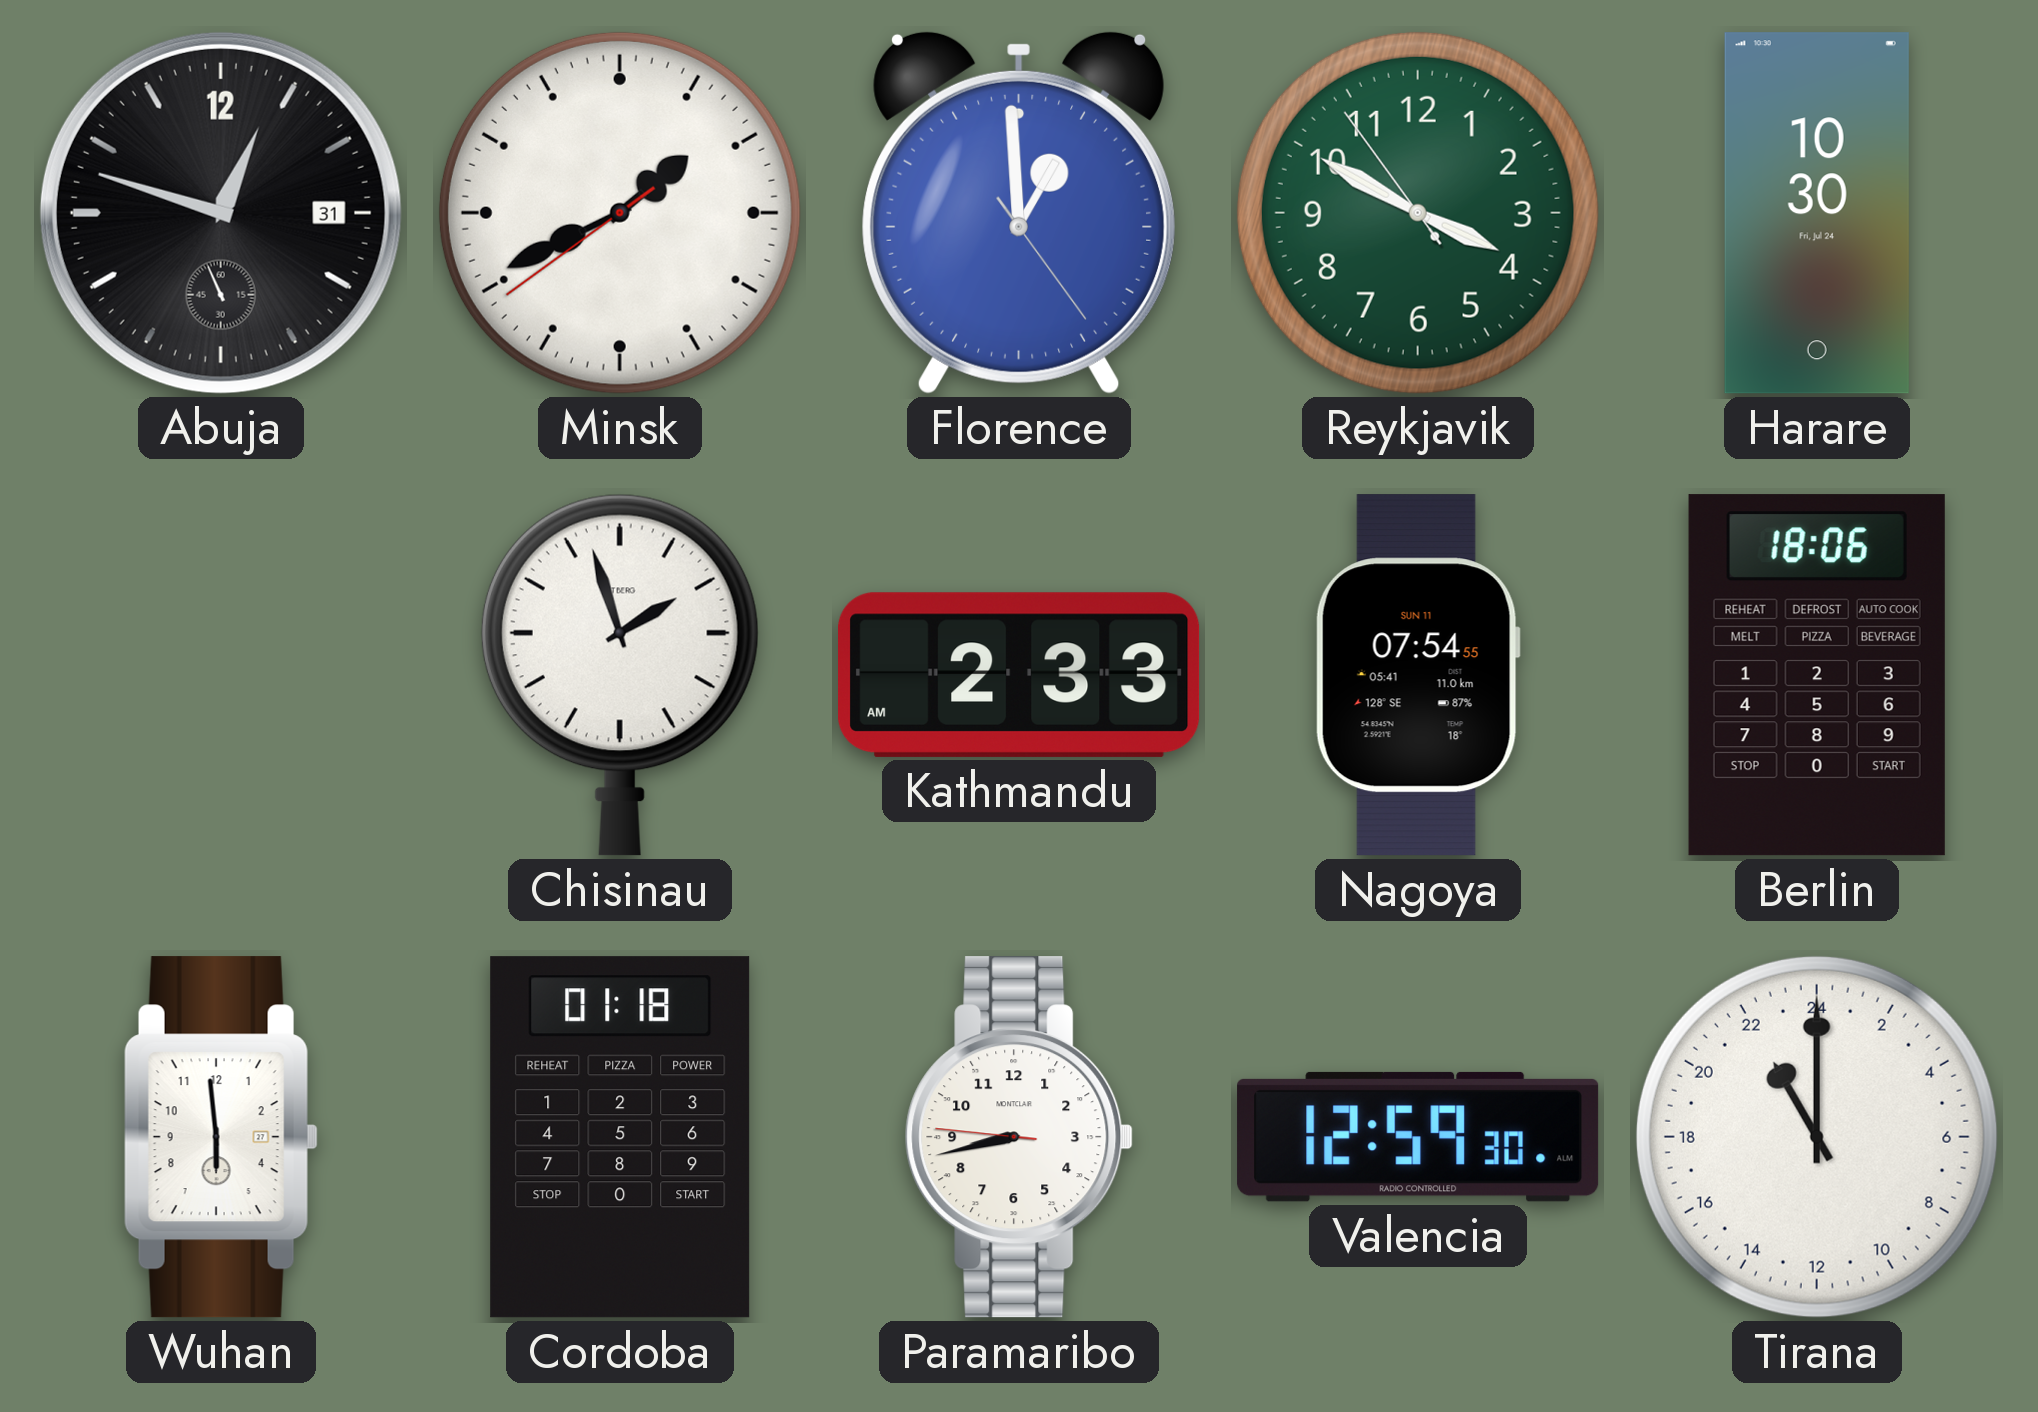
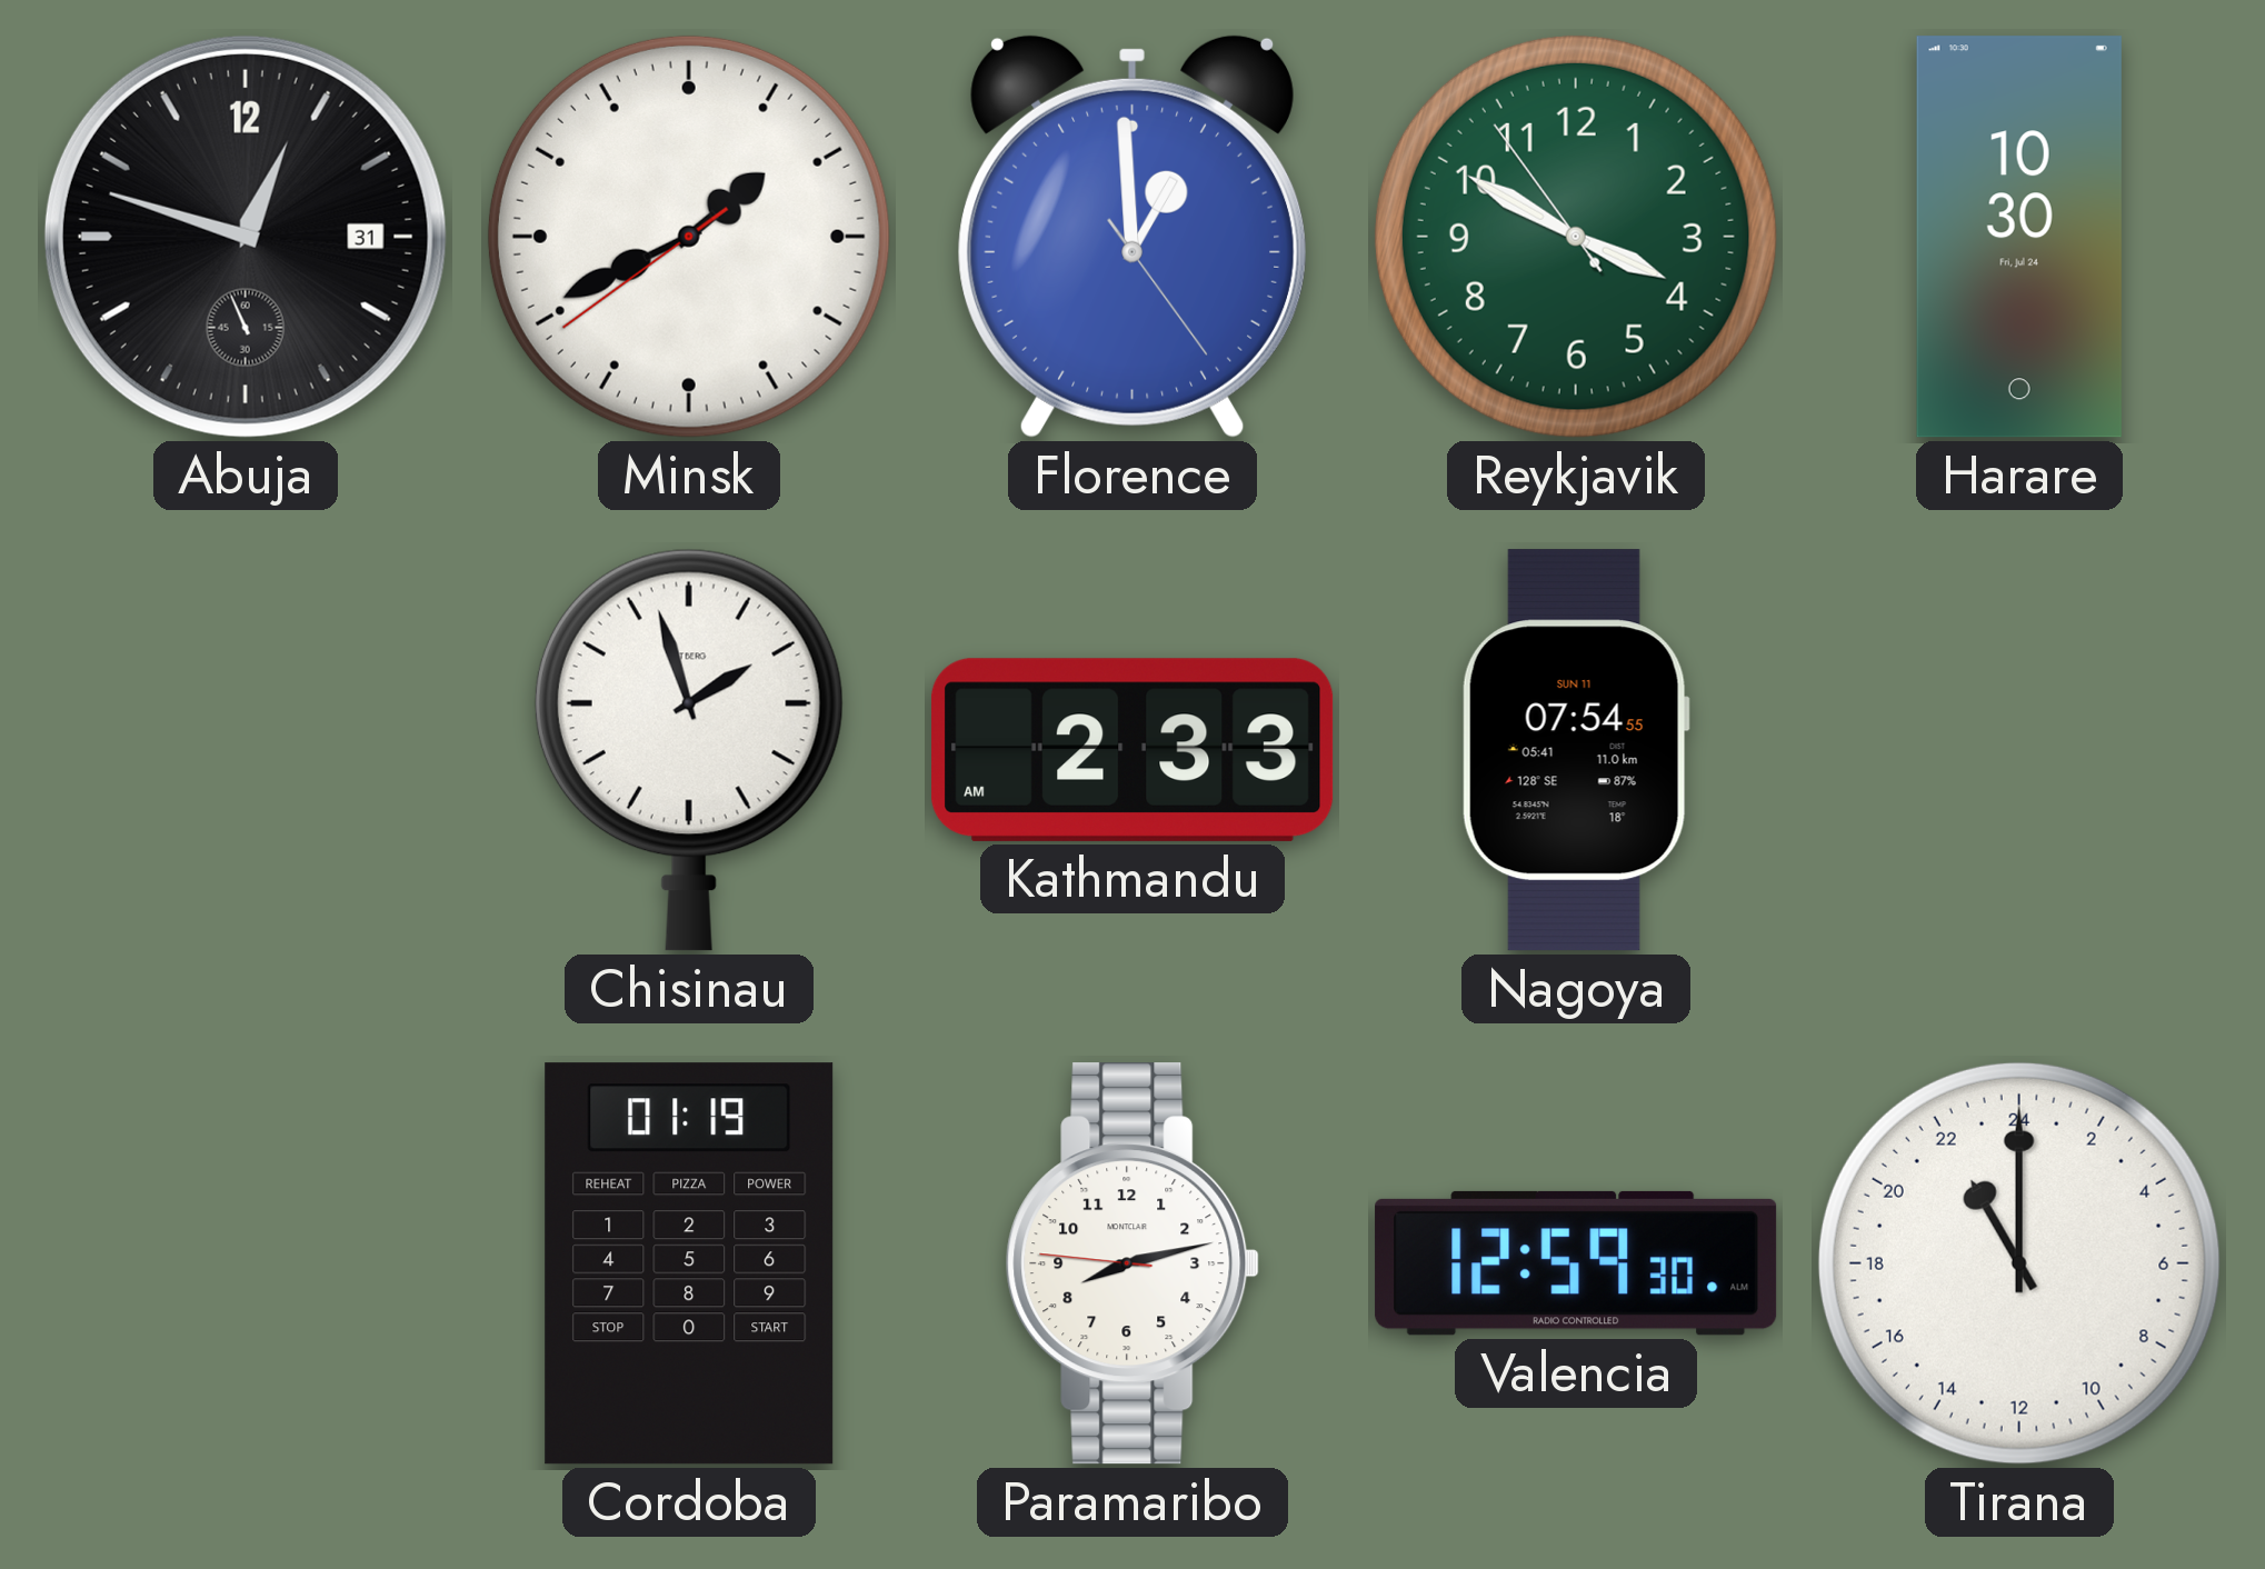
Berlin: 18:06 -> none (1817, 675)
Wuhan: 5:59 -> none (221, 1137)
Cordoba: 01:18 -> 01:19 (689, 1263)
Paramaribo: 8:42 -> 8:12 (1132, 1263)
